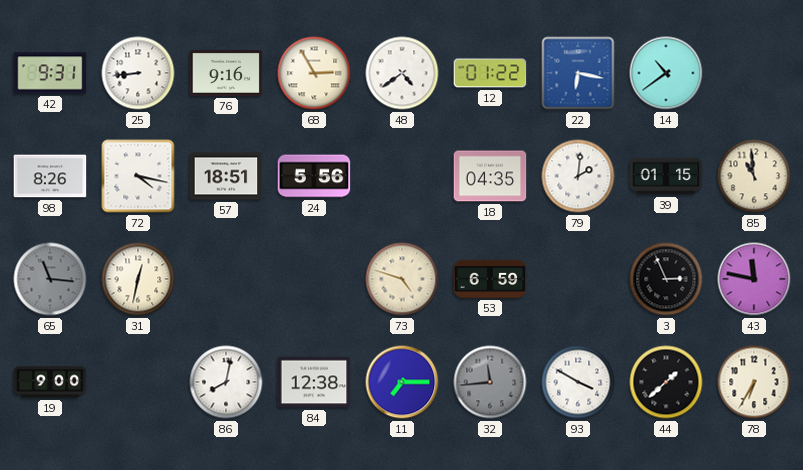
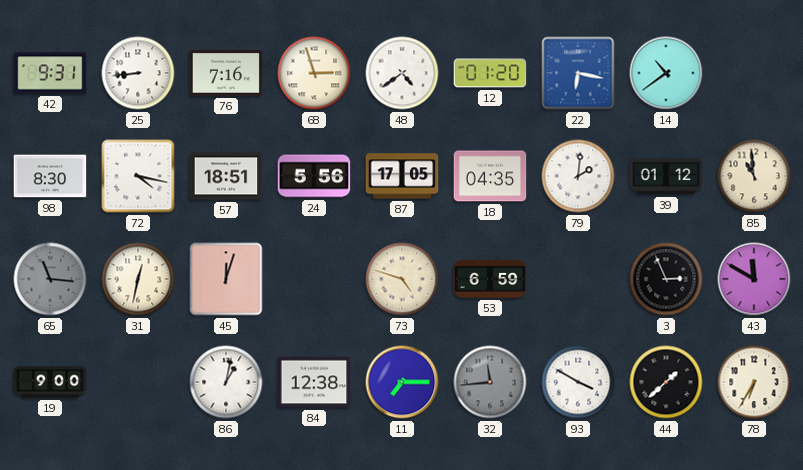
76: 9:16 -> 7:16 (226, 73)
68: 2:55 -> 2:57 (314, 73)
12: 01:22 -> 01:20 (490, 73)
98: 8:26 -> 8:30 (50, 176)
87: none -> 17:05 (402, 176)
39: 01:15 -> 01:12 (666, 176)
45: none -> 12:03 (226, 279)
43: 11:47 -> 11:50 (754, 279)
86: 8:02 -> 1:02 (226, 382)
